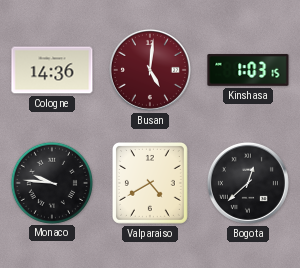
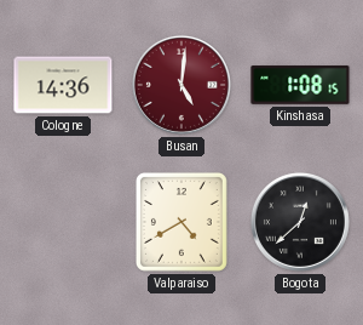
Kinshasa: 1:03 -> 1:08 (300, 85)
Monaco: 9:46 -> none (51, 182)
